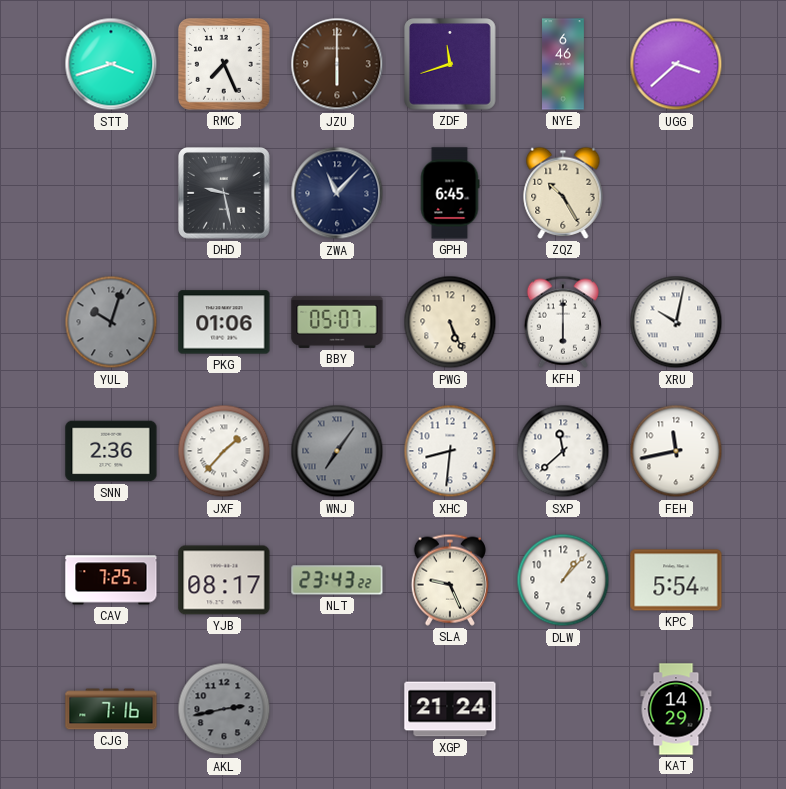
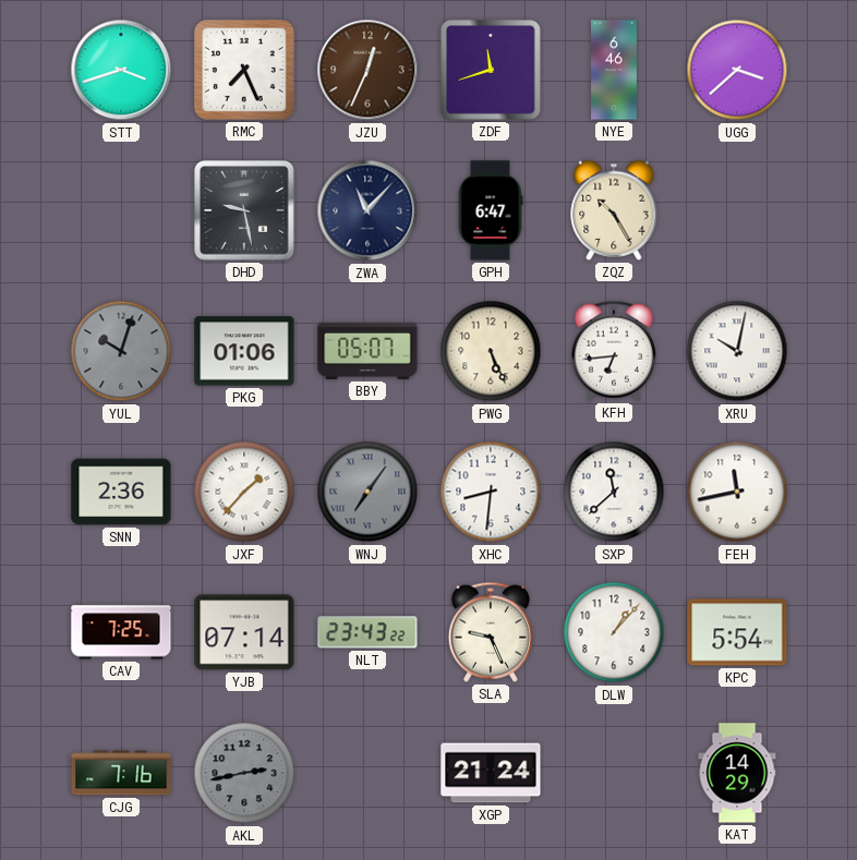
JZU: 6:00 -> 12:34 (367, 70)
GPH: 6:45 -> 6:47 (491, 210)
KFH: 6:00 -> 6:44 (614, 351)
YJB: 08:17 -> 07:14 (244, 632)
